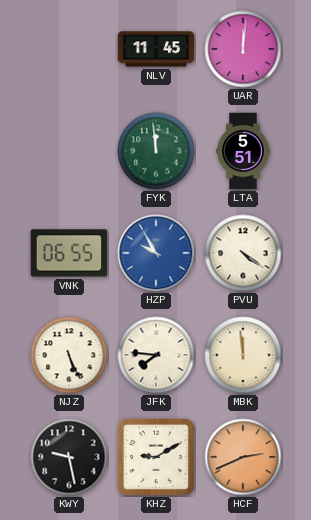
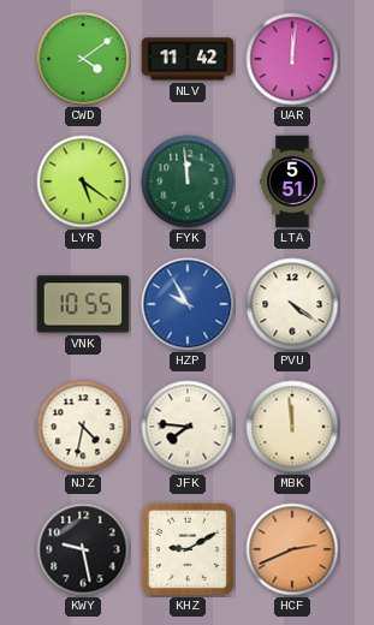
CWD: none -> 4:09 (83, 59)
NLV: 11:45 -> 11:42 (188, 59)
LYR: none -> 5:21 (83, 181)
VNK: 06:55 -> 10:55 (83, 304)
NJZ: 5:26 -> 4:32 (83, 427)
